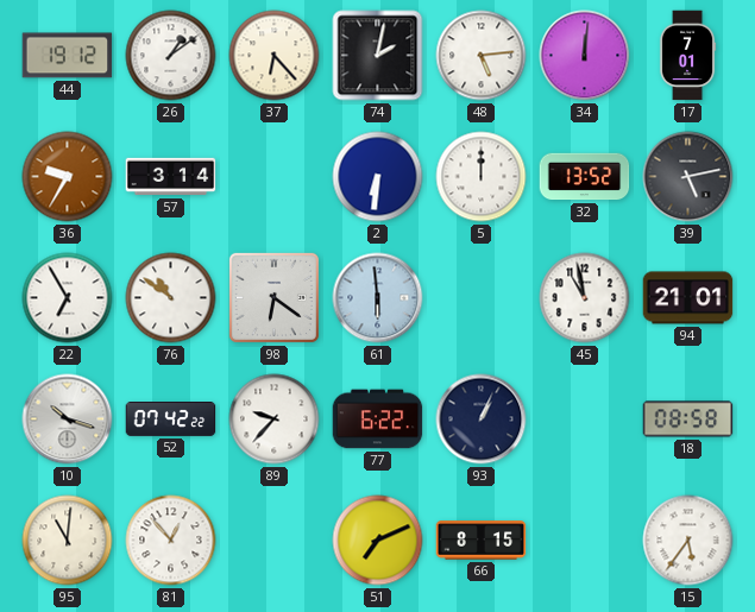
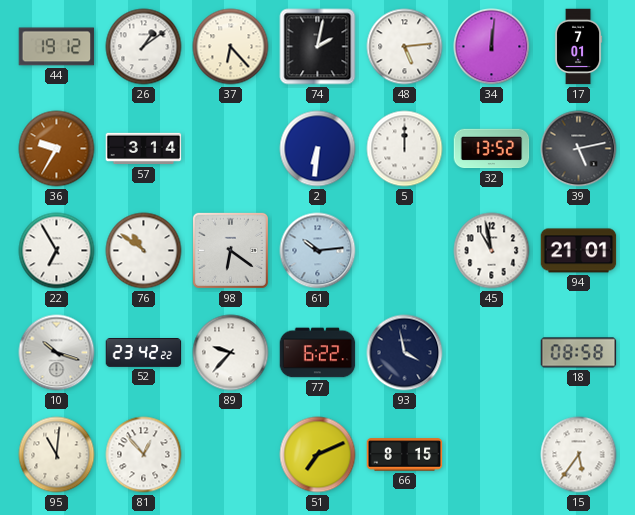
61: 5:59 -> 10:14 (318, 251)
52: 07:42 -> 23:42 (144, 353)
93: 1:04 -> 3:58 (405, 353)
